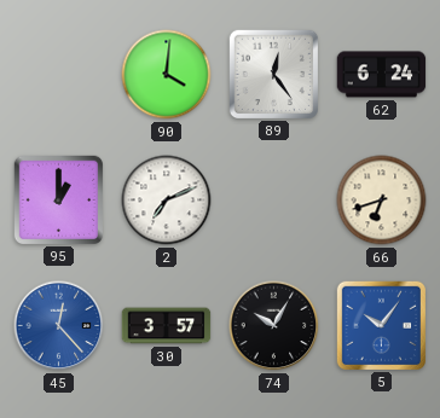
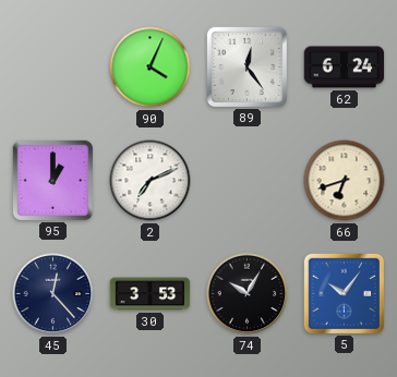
90: 4:01 -> 4:04 (151, 68)
45 dial: blue -> navy (53, 294)
30: 3:57 -> 3:53 (151, 294)
